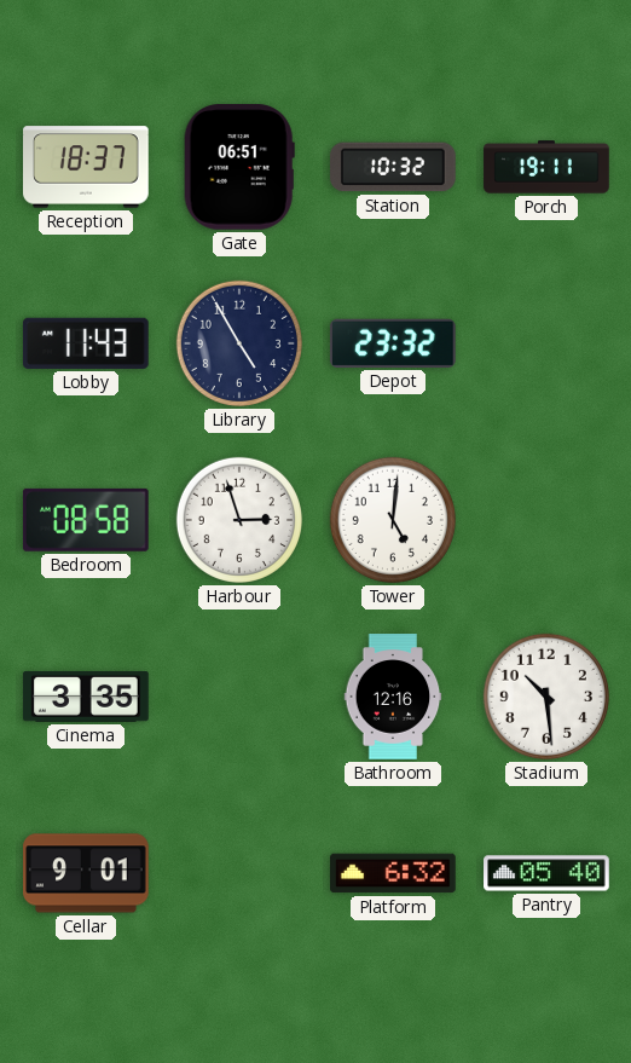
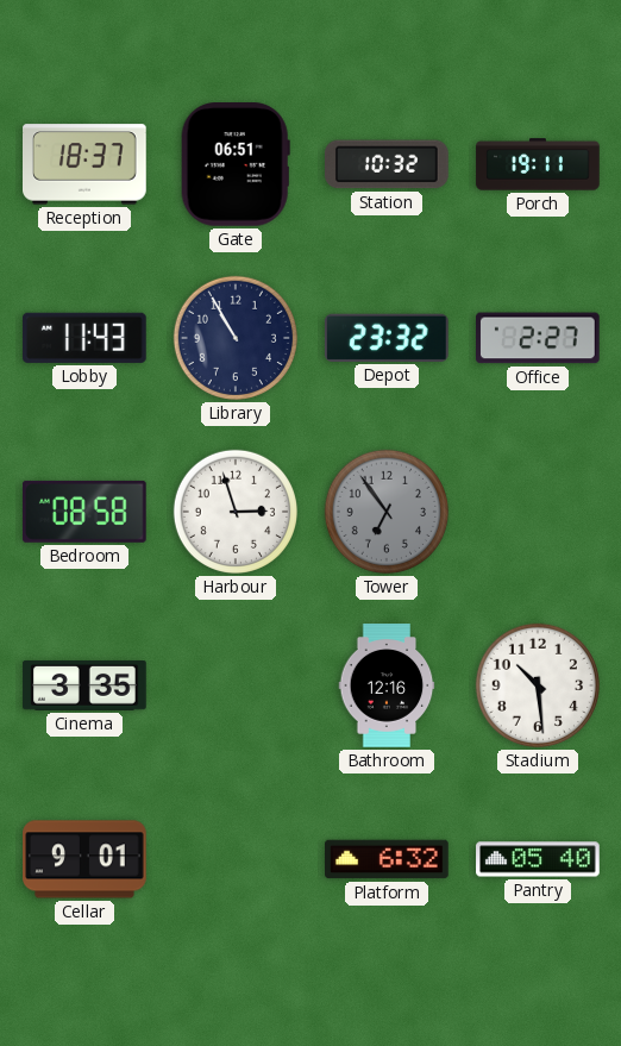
Library: 4:55 -> 10:55 (236, 338)
Office: none -> 2:27 (539, 338)
Tower: 5:01 -> 6:54 (387, 512)
Tower dial: white -> grey (387, 512)
